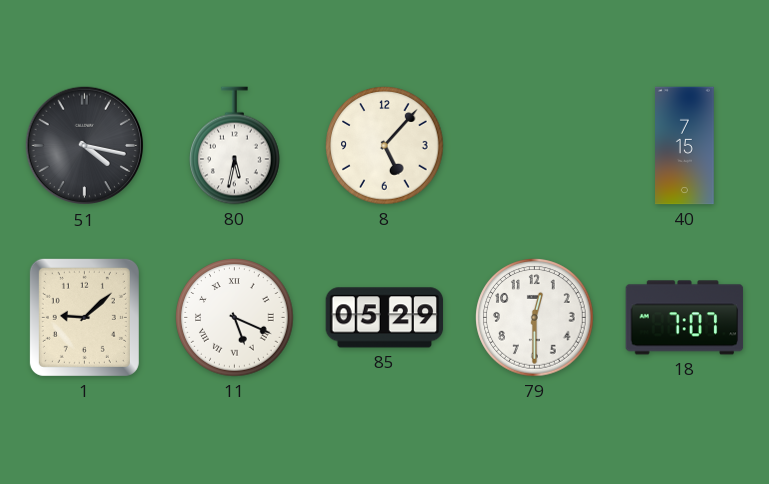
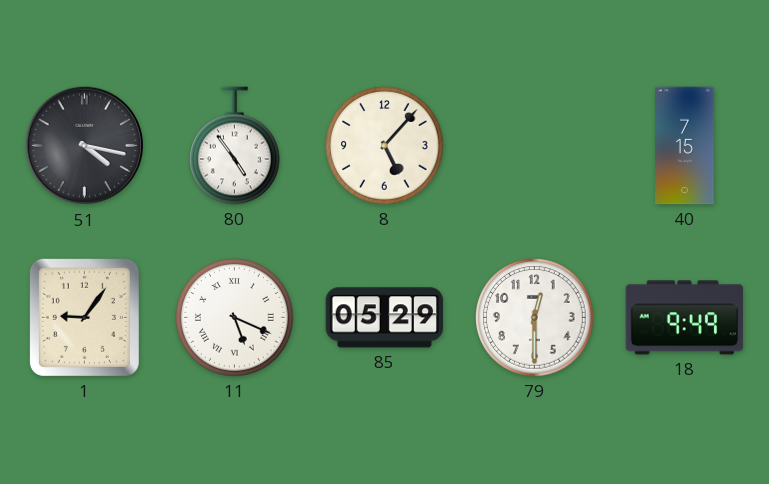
80: 5:32 -> 4:54 (235, 146)
1: 9:08 -> 9:06 (84, 317)
18: 7:07 -> 9:49 (685, 318)
